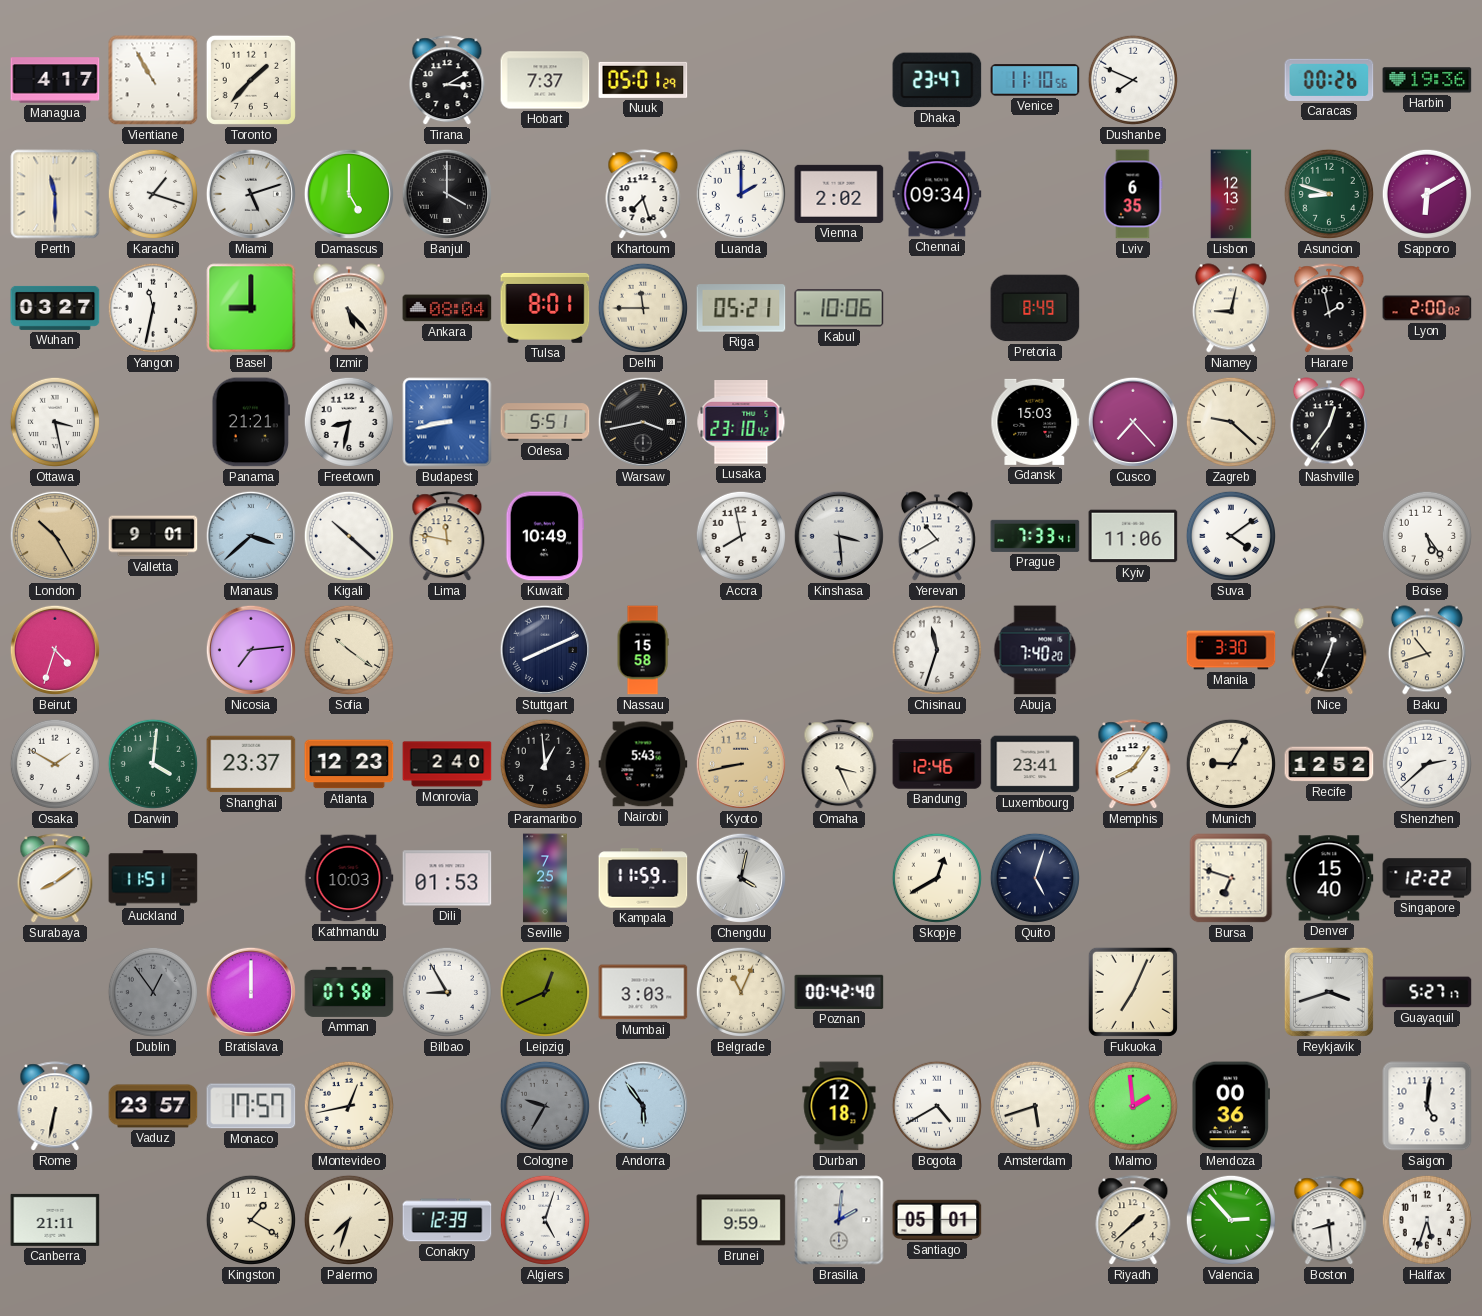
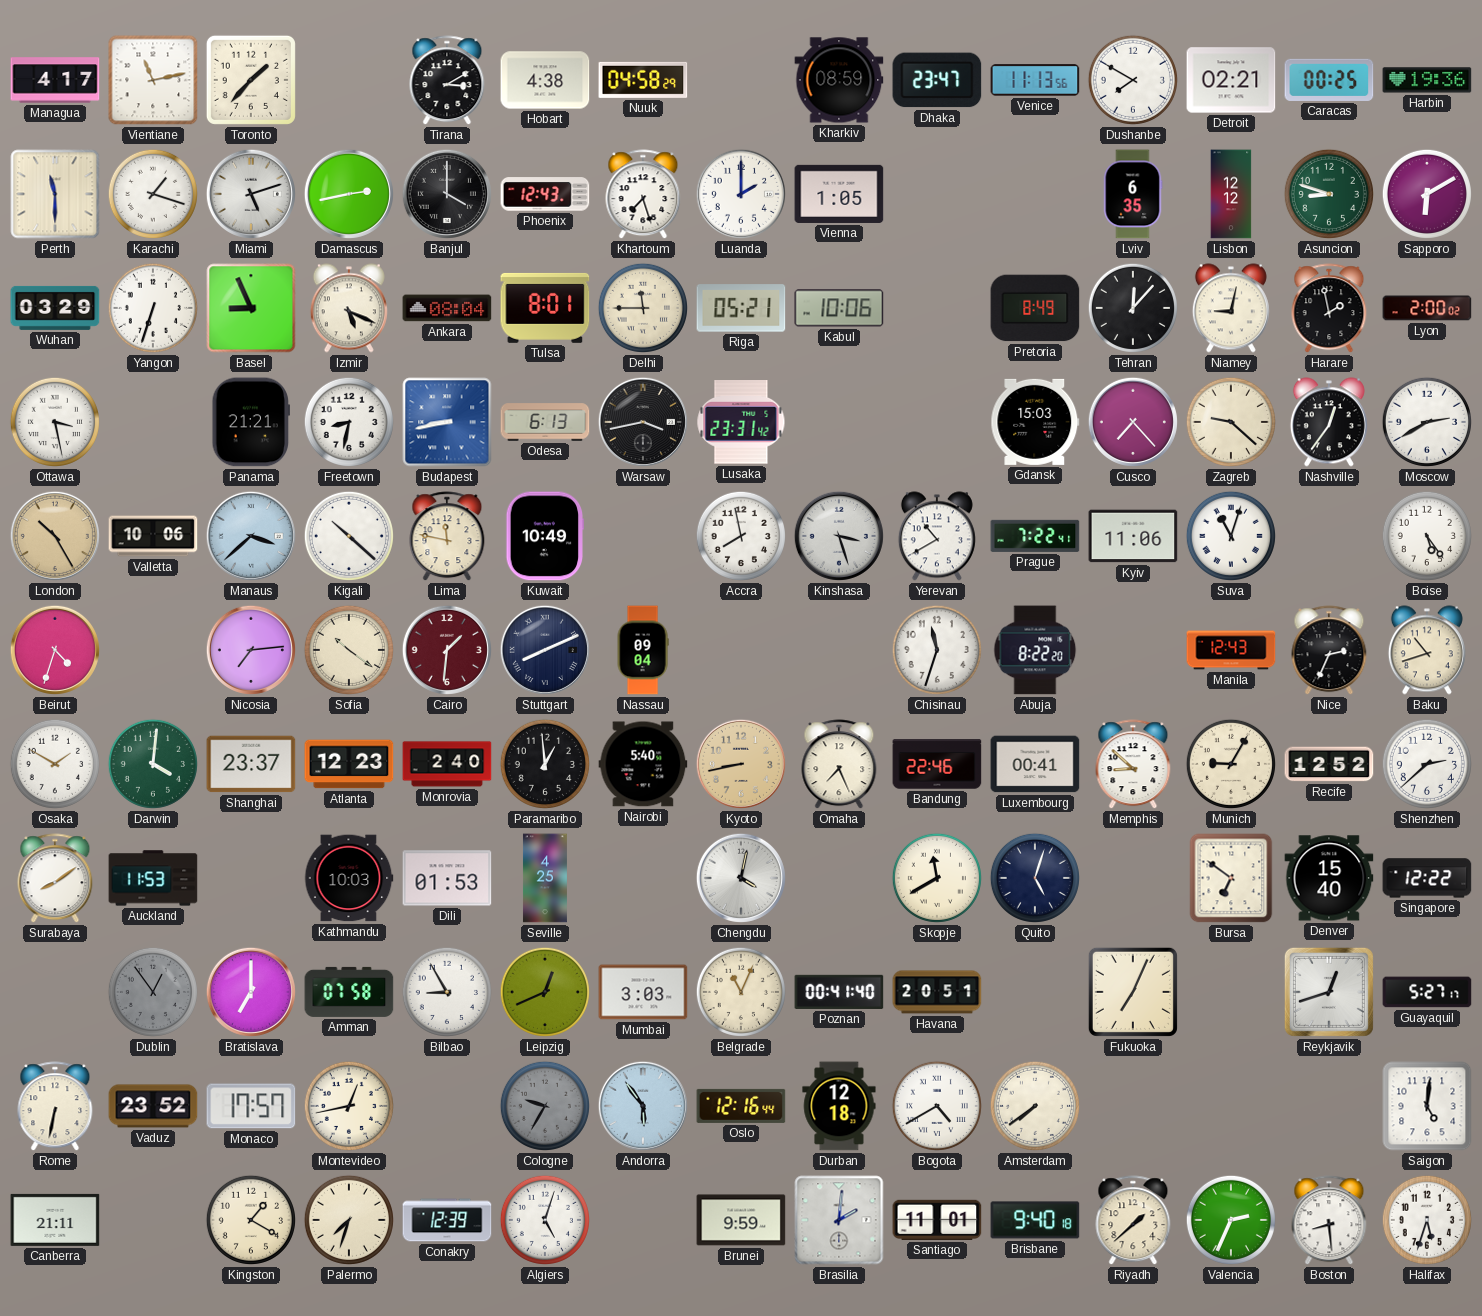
Vientiane: 10:55 -> 11:13 (153, 80)
Hobart: 7:37 -> 4:38 (545, 80)
Nuuk: 05:01 -> 04:58 (643, 80)
Kharkiv: none -> 08:59 (839, 80)
Venice: 11:10 -> 11:13 (1035, 80)
Dushanbe: 7:49 -> 7:50 (1133, 80)
Detroit: none -> 02:21 (1231, 80)
Caracas: 00:26 -> 00:25 (1329, 80)
Damascus: 5:00 -> 2:43 (349, 194)
Phoenix: none -> 12:43 (545, 194)
Vienna: 2:02 -> 1:05 (839, 194)
Chennai: 09:34 -> none (937, 194)
Lisbon: 12:13 -> 12:12 (1231, 194)
Wuhan: 03:27 -> 03:29 (55, 308)
Yangon: 11:32 -> 6:33 (153, 308)
Basel: 9:00 -> 8:56 (251, 308)
Izmir: 5:23 -> 5:19 (349, 308)
Tehran: none -> 12:07 (1133, 308)
Odesa: 5:51 -> 6:13 (545, 422)
Lusaka: 23:10 -> 23:31 (741, 422)
Moscow: none -> 2:40 (1427, 422)
Valletta: 9:01 -> 10:06 (153, 536)
Kinshasa: 3:29 -> 3:27 (839, 536)
Prague: 7:33 -> 7:22 (1035, 536)
Suva: 4:09 -> 11:03 (1231, 536)
Cairo: none -> 1:31 (447, 650)
Nassau: 15:58 -> 09:04 (643, 650)
Abuja: 7:40 -> 8:22 (1035, 650)
Manila: 3:30 -> 12:43 (1231, 650)
Nice: 12:34 -> 2:34 (1329, 651)
Nairobi: 5:43 -> 5:40 (643, 764)
Omaha: 3:26 -> 7:26 (839, 765)
Bandung: 12:46 -> 22:46 (937, 764)
Luxembourg: 23:41 -> 00:41 (1035, 764)
Memphis: 8:06 -> 8:52 (1133, 765)
Auckland: 11:51 -> 11:53 (153, 878)
Seville: 7:25 -> 4:25 (545, 878)
Kampala: 11:59 -> none (643, 878)
Skopje: 12:40 -> 11:40 (937, 878)
Bursa: 6:48 -> 6:51 (1231, 878)
Bratislava: 12:00 -> 7:00 (251, 992)
Poznan: 00:42 -> 00:41 (839, 992)
Havana: none -> 20:51 (937, 992)
Reykjavik: 3:42 -> 12:42 (1329, 992)
Vaduz: 23:57 -> 23:52 (153, 1106)
Oslo: none -> 12:16 (741, 1106)
Amsterdam: 5:42 -> 7:39 (1035, 1106)
Malmo: 1:59 -> none (1133, 1106)
Mendoza: 00:36 -> none (1230, 1106)
Santiago: 05:01 -> 11:01 (937, 1220)
Brisbane: none -> 9:40 (1035, 1220)
Valencia: 2:53 -> 2:34 (1231, 1220)
